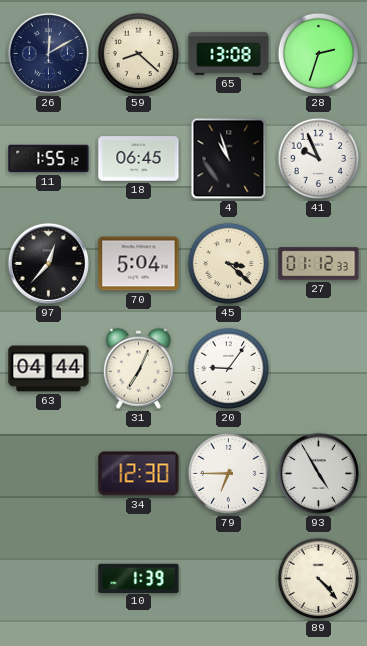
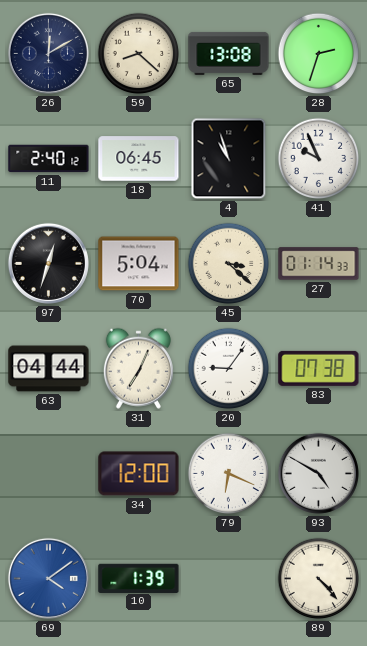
11: 1:55 -> 2:40 (49, 159)
97: 12:37 -> 12:33 (48, 263)
27: 01:12 -> 01:14 (319, 264)
83: none -> 07:38 (319, 368)
34: 12:30 -> 12:00 (139, 474)
79: 6:45 -> 6:19 (229, 474)
93: 4:55 -> 4:50 (318, 473)
69: none -> 4:09 (48, 578)
